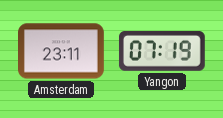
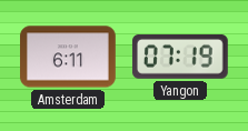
Amsterdam: 23:11 -> 6:11 (69, 57)
